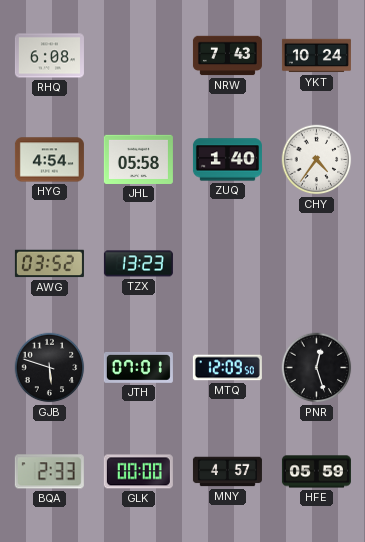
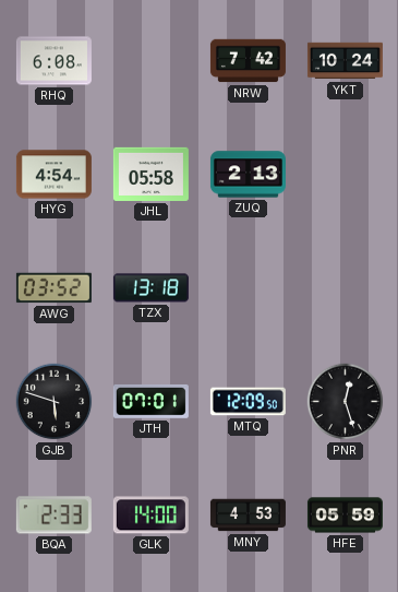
NRW: 7:43 -> 7:42 (248, 61)
ZUQ: 1:40 -> 2:13 (248, 175)
CHY: 4:36 -> none (317, 160)
TZX: 13:23 -> 13:18 (150, 288)
GLK: 00:00 -> 14:00 (150, 516)
MNY: 4:57 -> 4:53 (248, 516)
